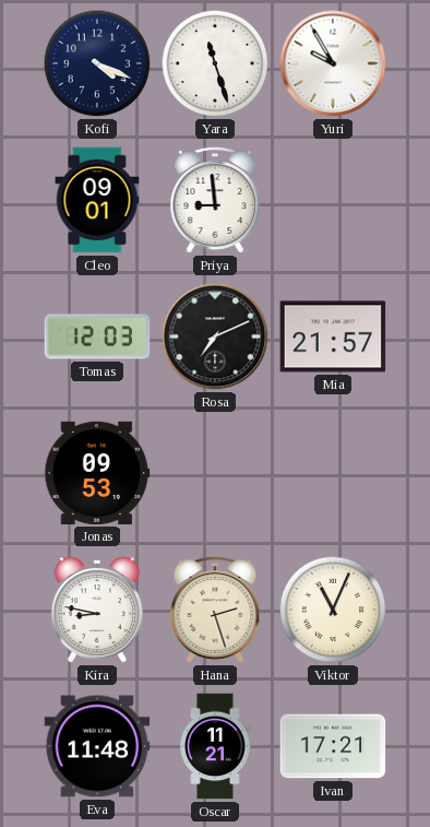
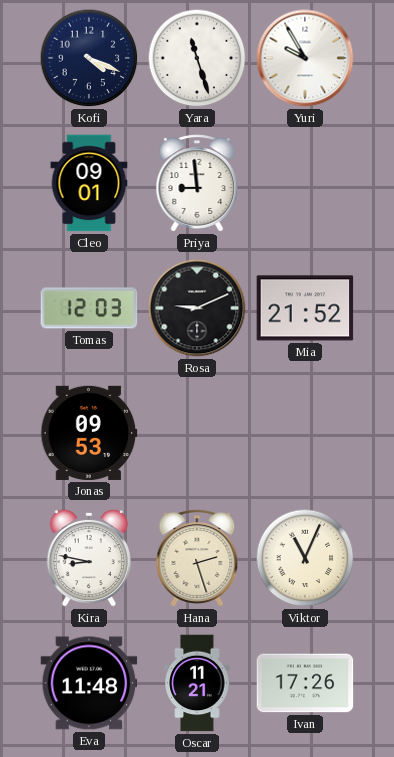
Rosa: 7:11 -> 9:11 (197, 308)
Mia: 21:57 -> 21:52 (305, 308)
Ivan: 17:21 -> 17:26 (305, 683)
